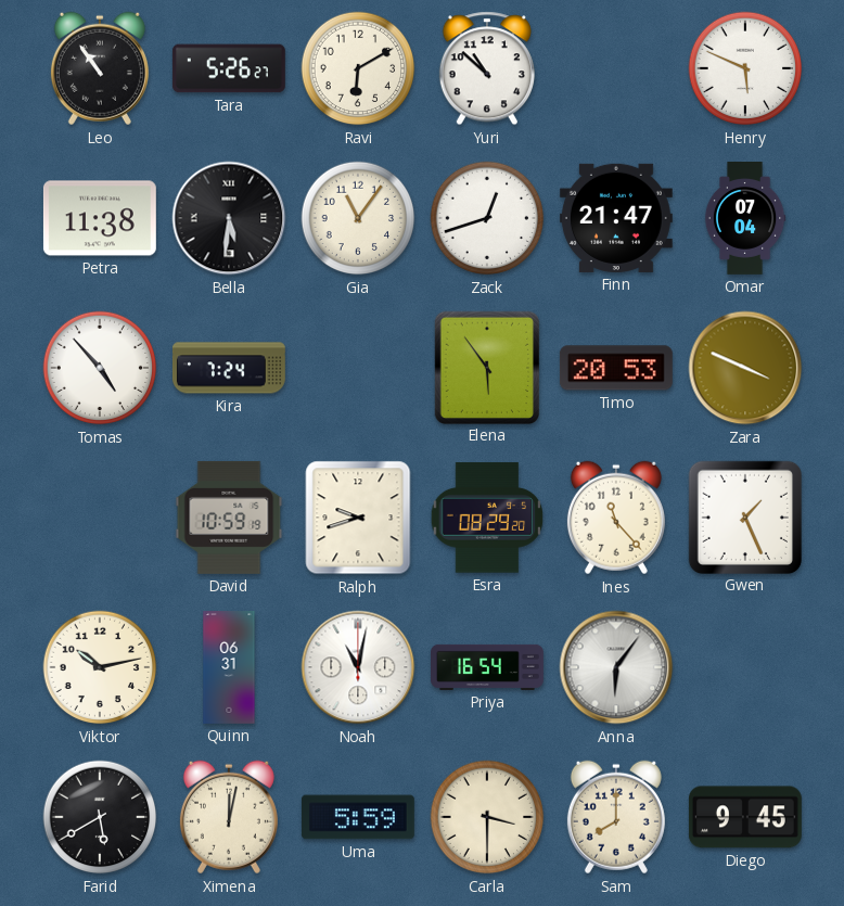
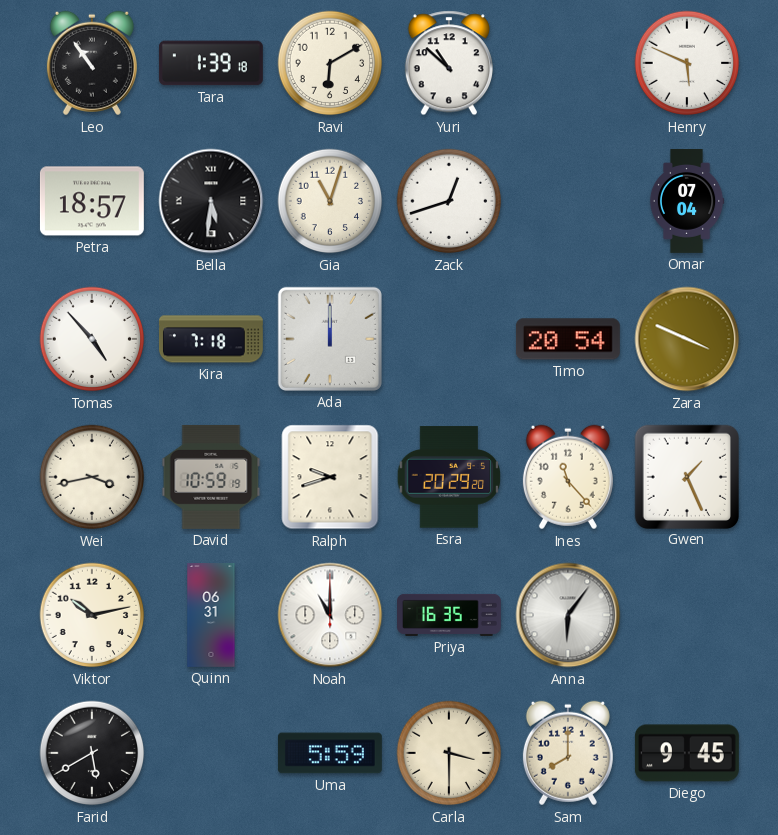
Tara: 5:26 -> 1:39 (211, 63)
Petra: 11:38 -> 18:57 (92, 201)
Gia: 11:06 -> 11:03 (330, 201)
Finn: 21:47 -> none (616, 218)
Kira: 7:24 -> 7:18 (211, 339)
Ada: none -> 12:00 (330, 339)
Elena: 5:54 -> none (486, 367)
Timo: 20:53 -> 20:54 (568, 339)
Wei: none -> 3:43 (92, 477)
Esra: 08:29 -> 20:29 (449, 477)
Noah: 11:02 -> 11:00 (330, 615)
Priya: 16:54 -> 16:35 (450, 615)
Ximena: 12:02 -> none (229, 817)
